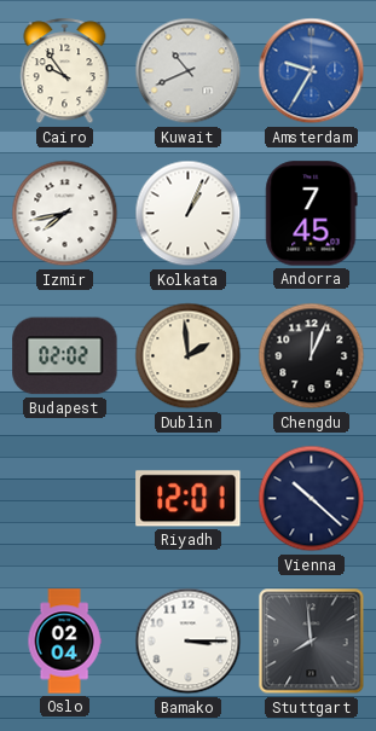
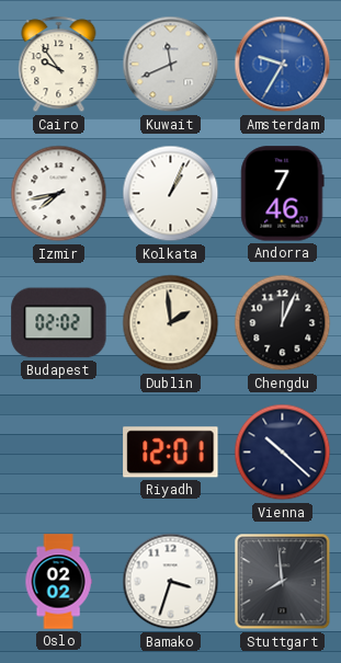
Kuwait: 10:41 -> 11:41 (171, 65)
Andorra: 7:45 -> 7:46 (283, 194)
Oslo: 02:04 -> 02:02 (58, 582)
Bamako: 3:15 -> 3:33 (171, 582)
